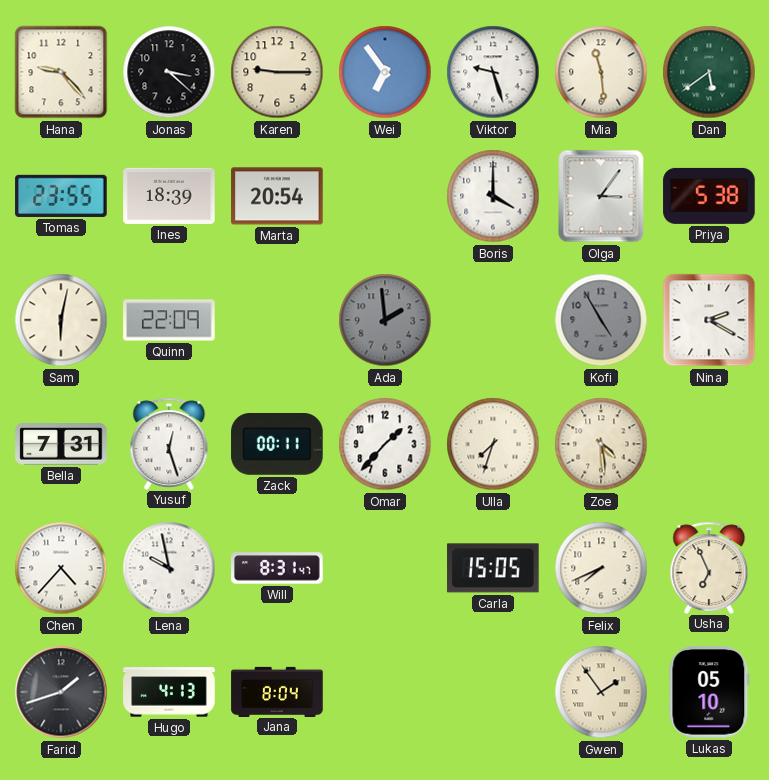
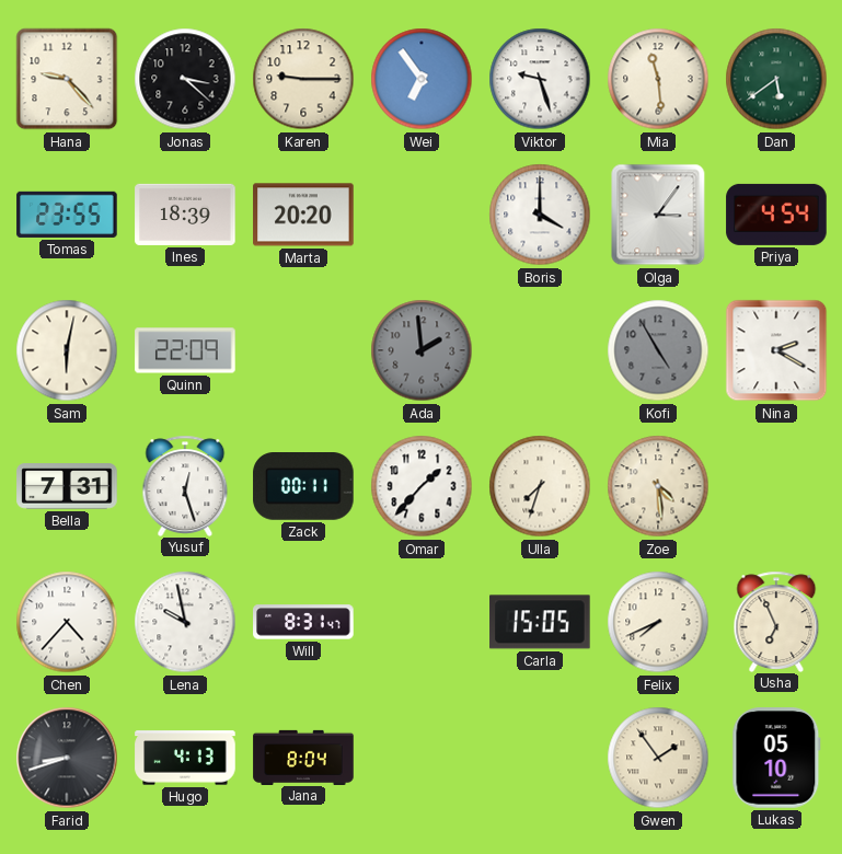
Marta: 20:54 -> 20:20 (303, 215)
Priya: 5:38 -> 4:54 (776, 215)
Farid: 1:42 -> 8:42 (67, 758)
